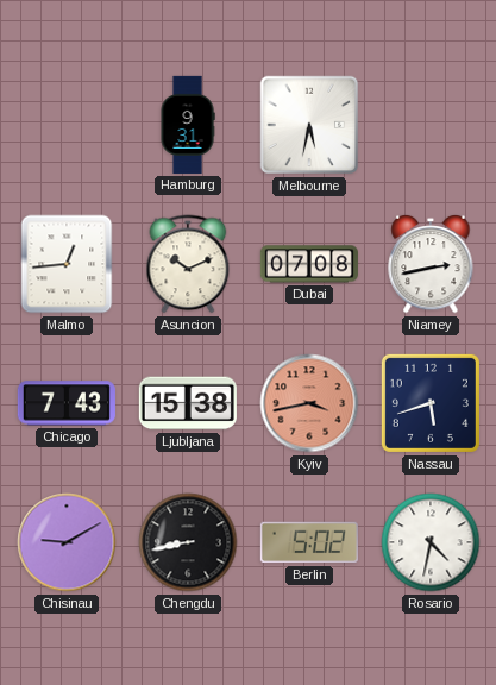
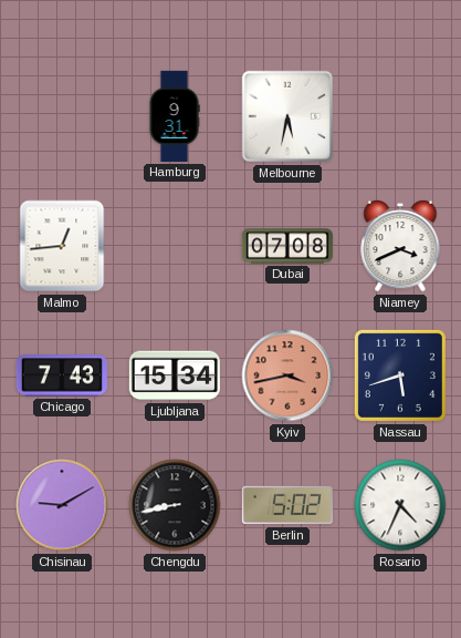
Asuncion: 10:11 -> none (188, 264)
Niamey: 2:43 -> 3:41 (400, 246)
Ljubljana: 15:38 -> 15:34 (175, 375)
Rosario: 4:32 -> 4:34 (400, 505)
